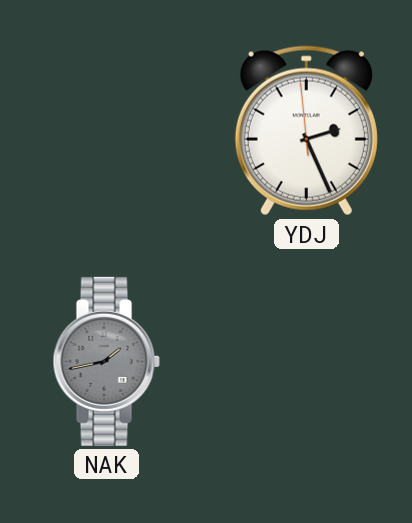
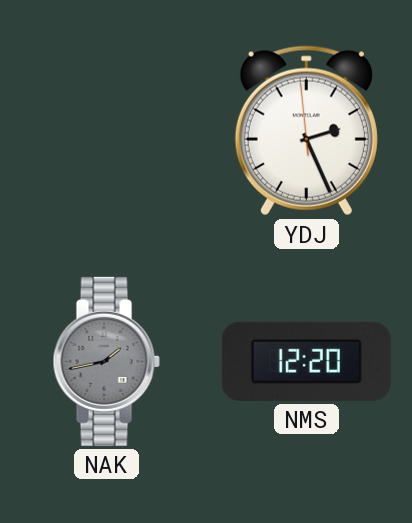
NMS: none -> 12:20 (306, 361)
